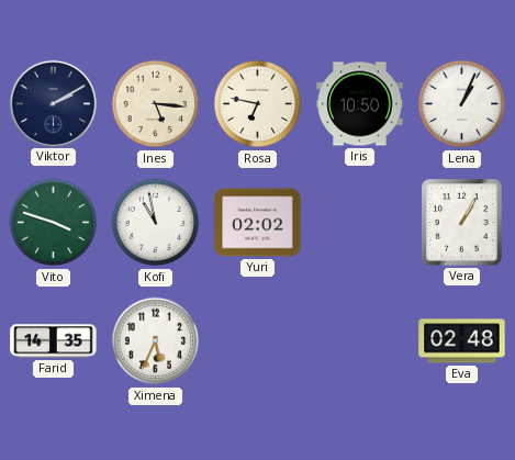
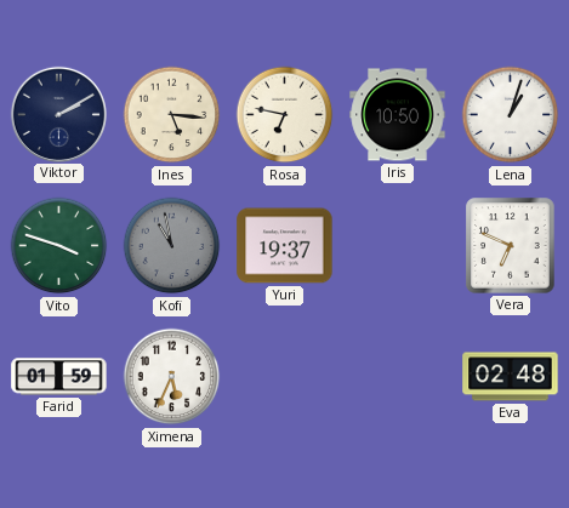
Lena: 1:04 -> 1:03 (511, 115)
Kofi dial: white -> grey (172, 246)
Yuri: 02:02 -> 19:37 (285, 246)
Vera: 1:05 -> 6:49 (511, 246)
Farid: 14:35 -> 01:59 (59, 377)
